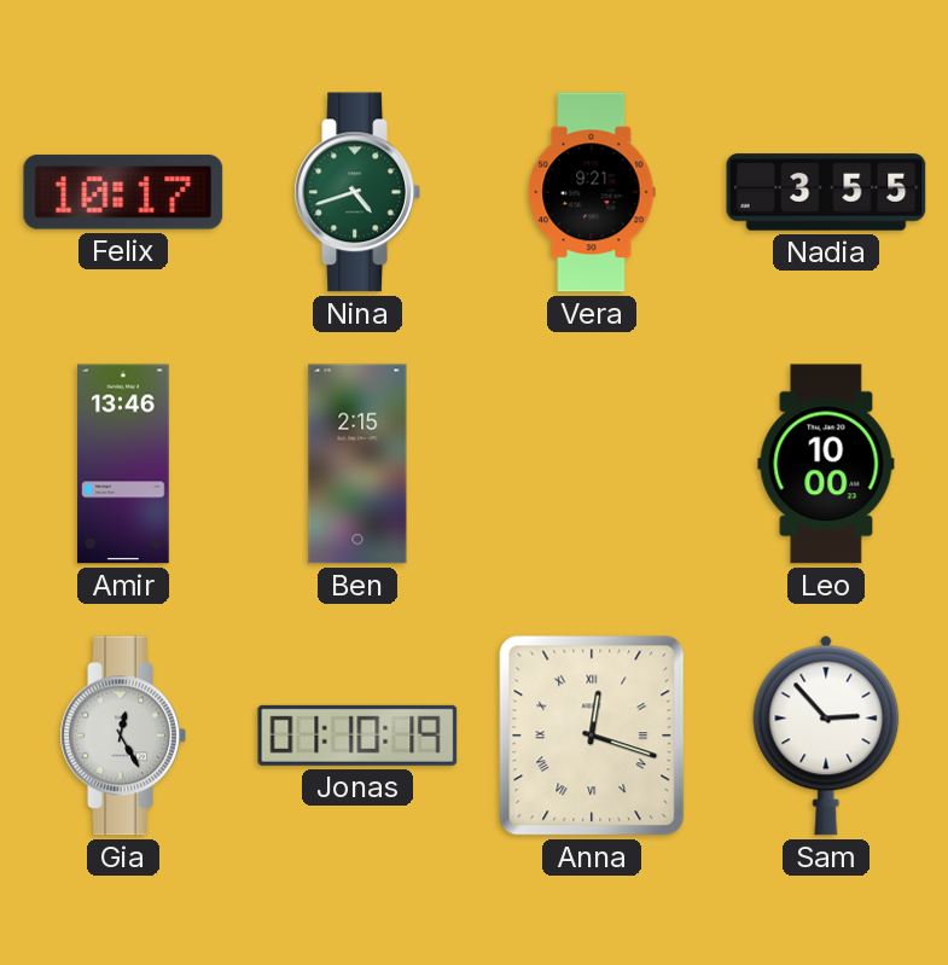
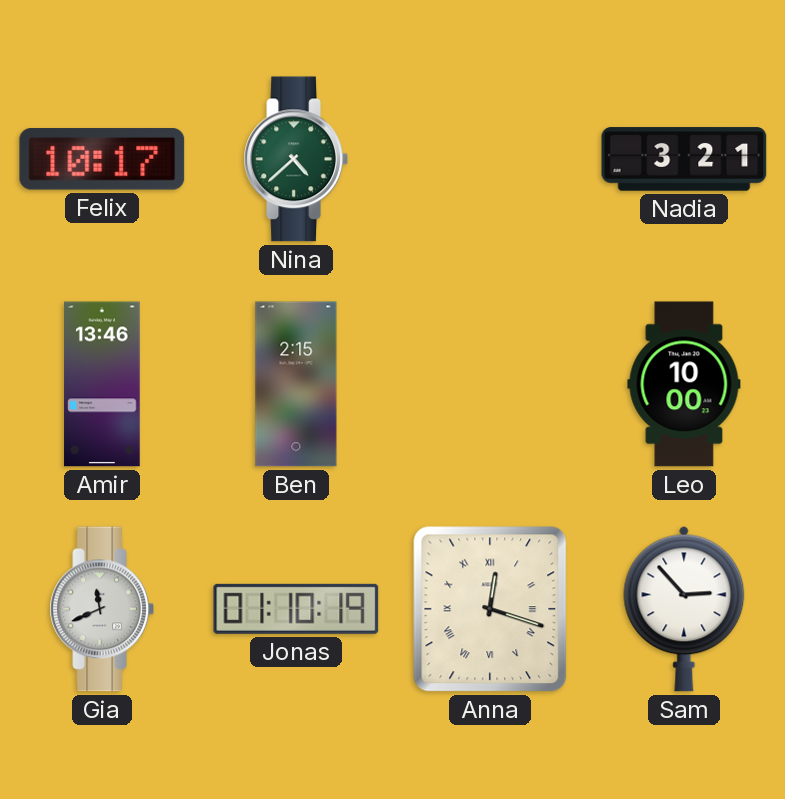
Nina: 4:42 -> 4:38 (295, 159)
Vera: 9:21 -> none (592, 192)
Nadia: 3:55 -> 3:21 (684, 159)
Gia: 12:25 -> 11:41 (101, 609)
